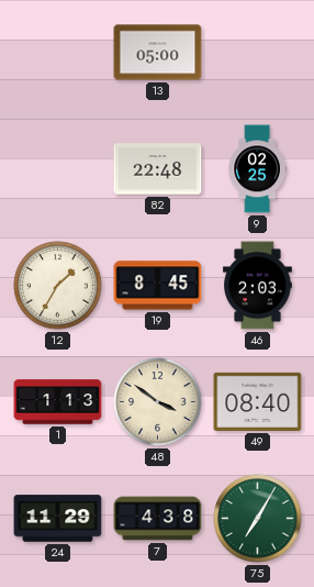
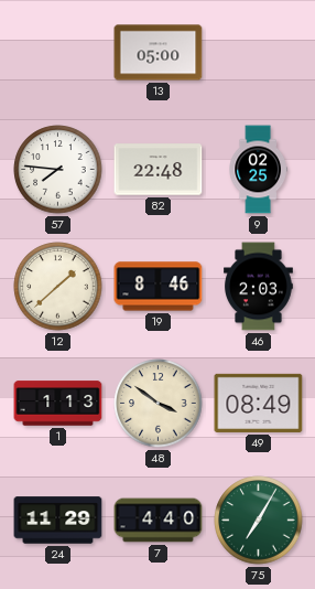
57: none -> 7:46 (58, 170)
12: 1:35 -> 1:38 (58, 287)
19: 8:45 -> 8:46 (159, 287)
49: 08:40 -> 08:49 (259, 403)
7: 4:38 -> 4:40 (159, 521)
